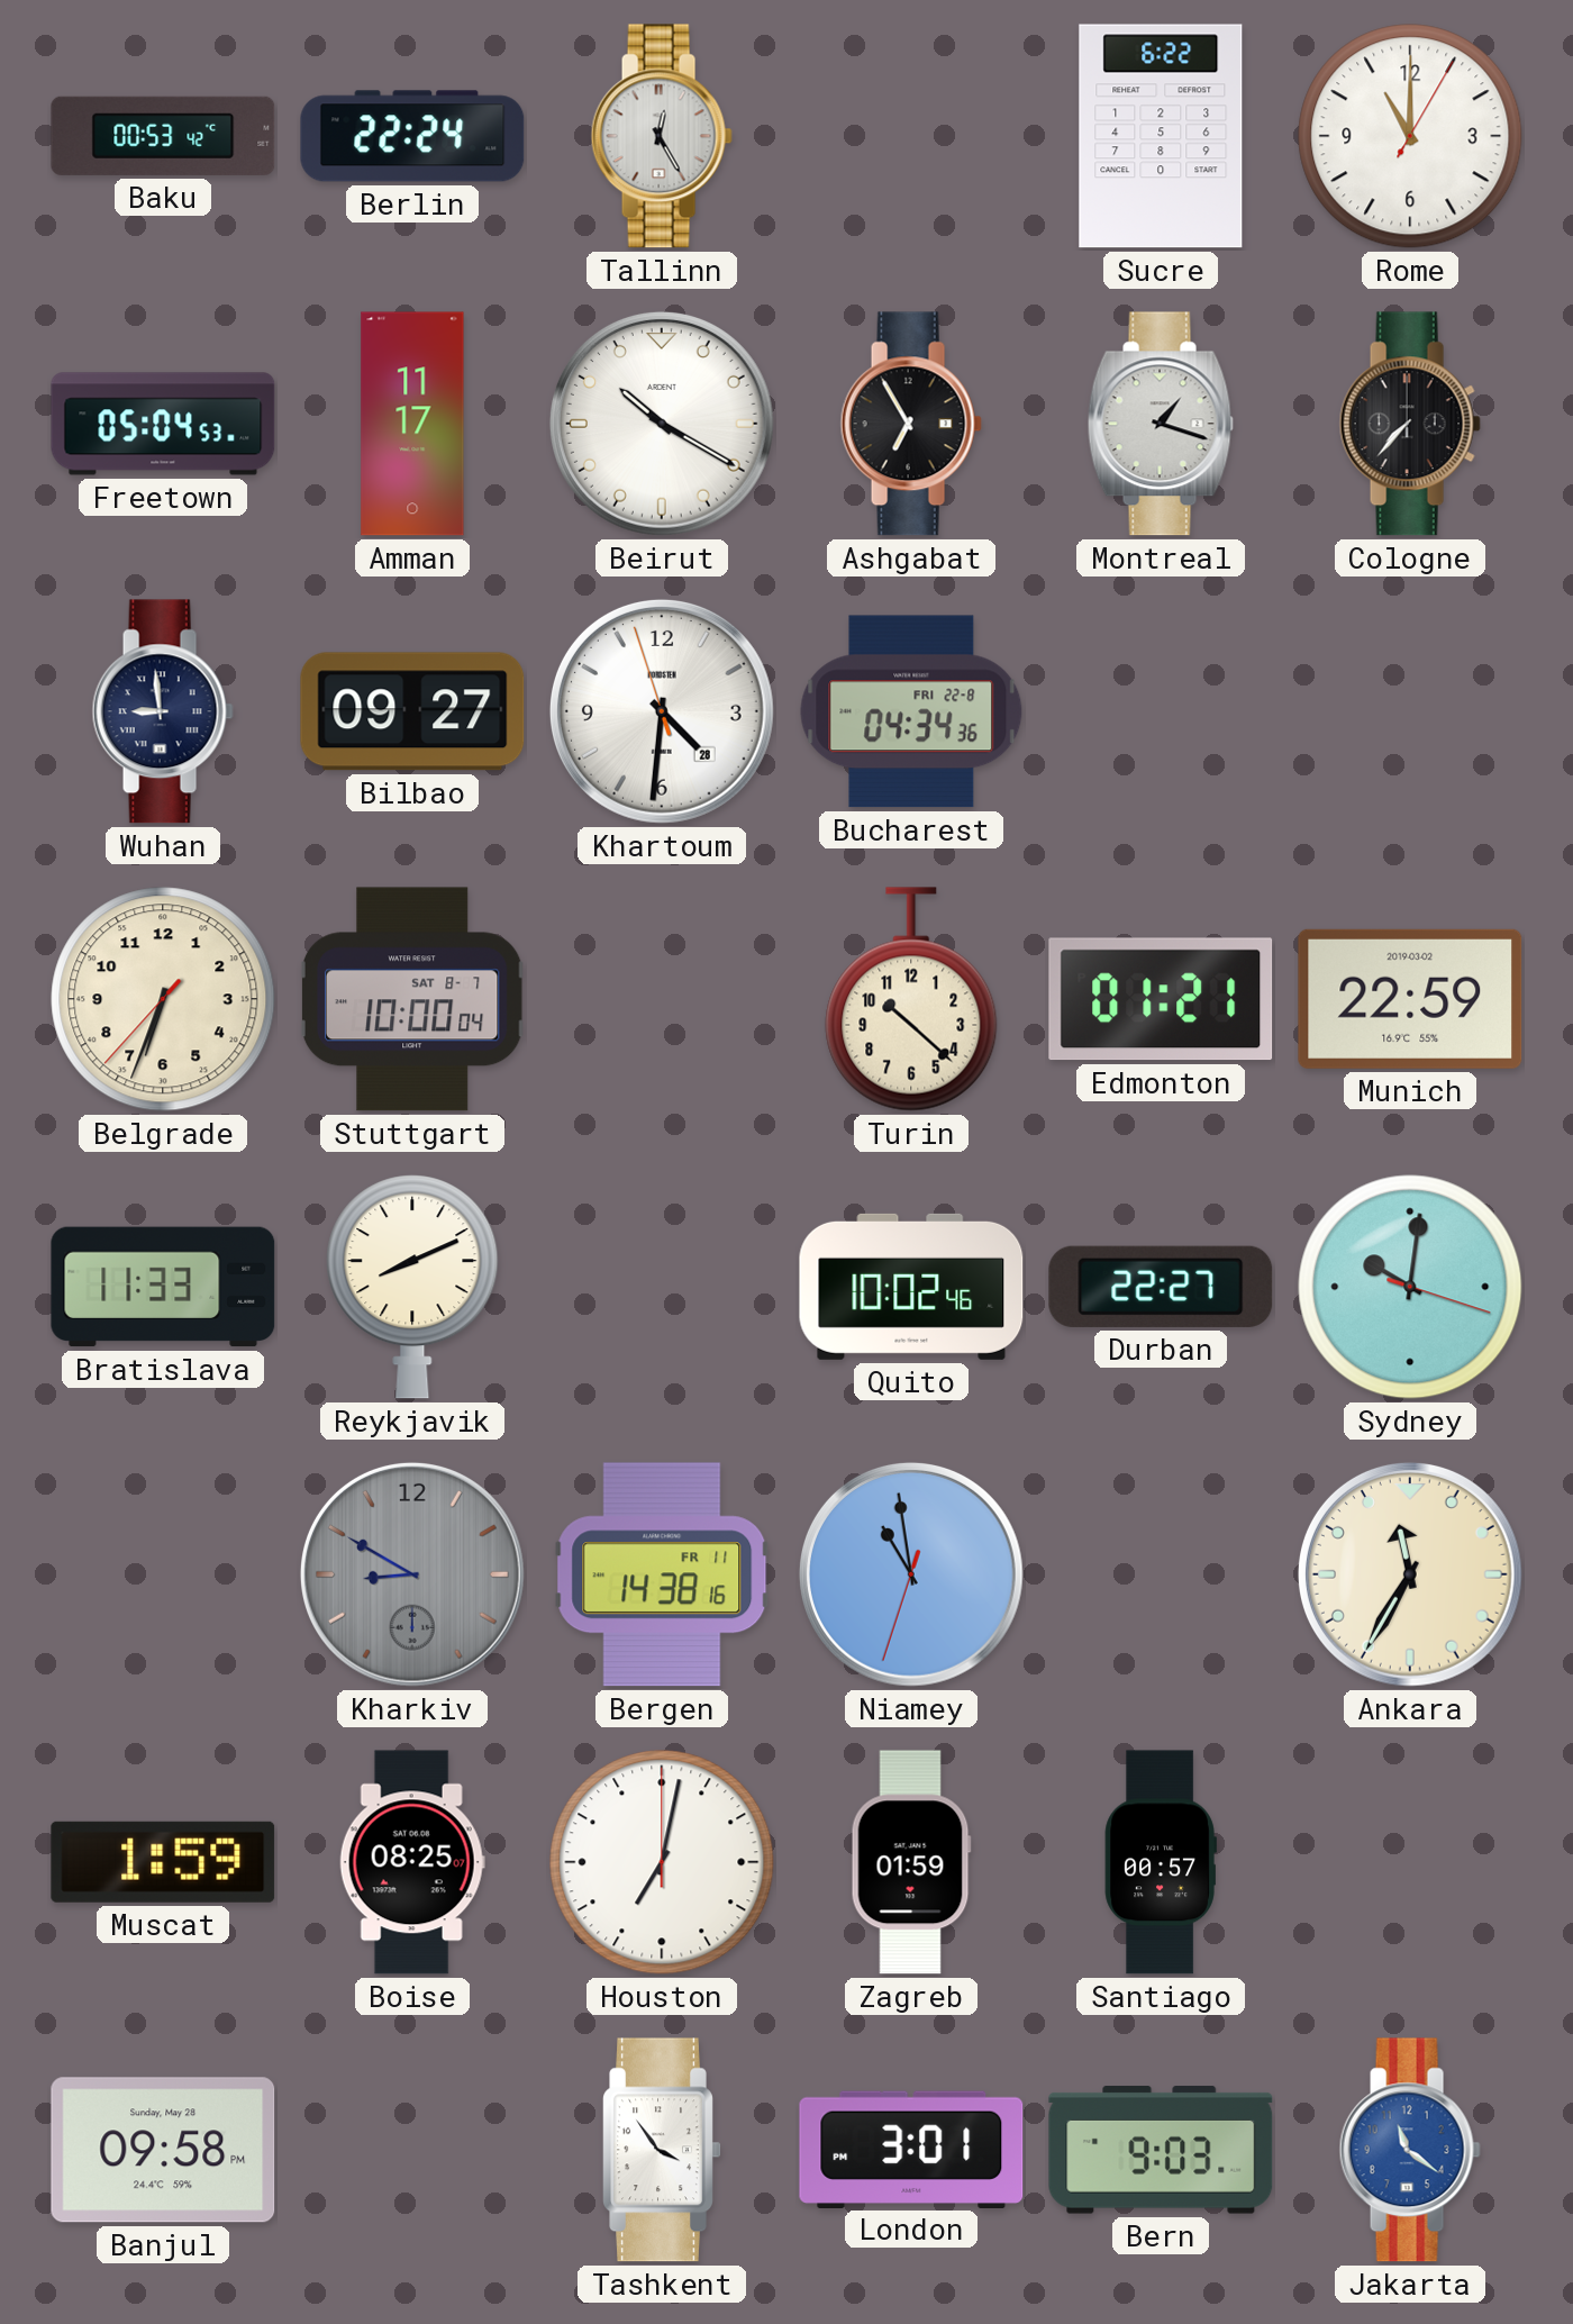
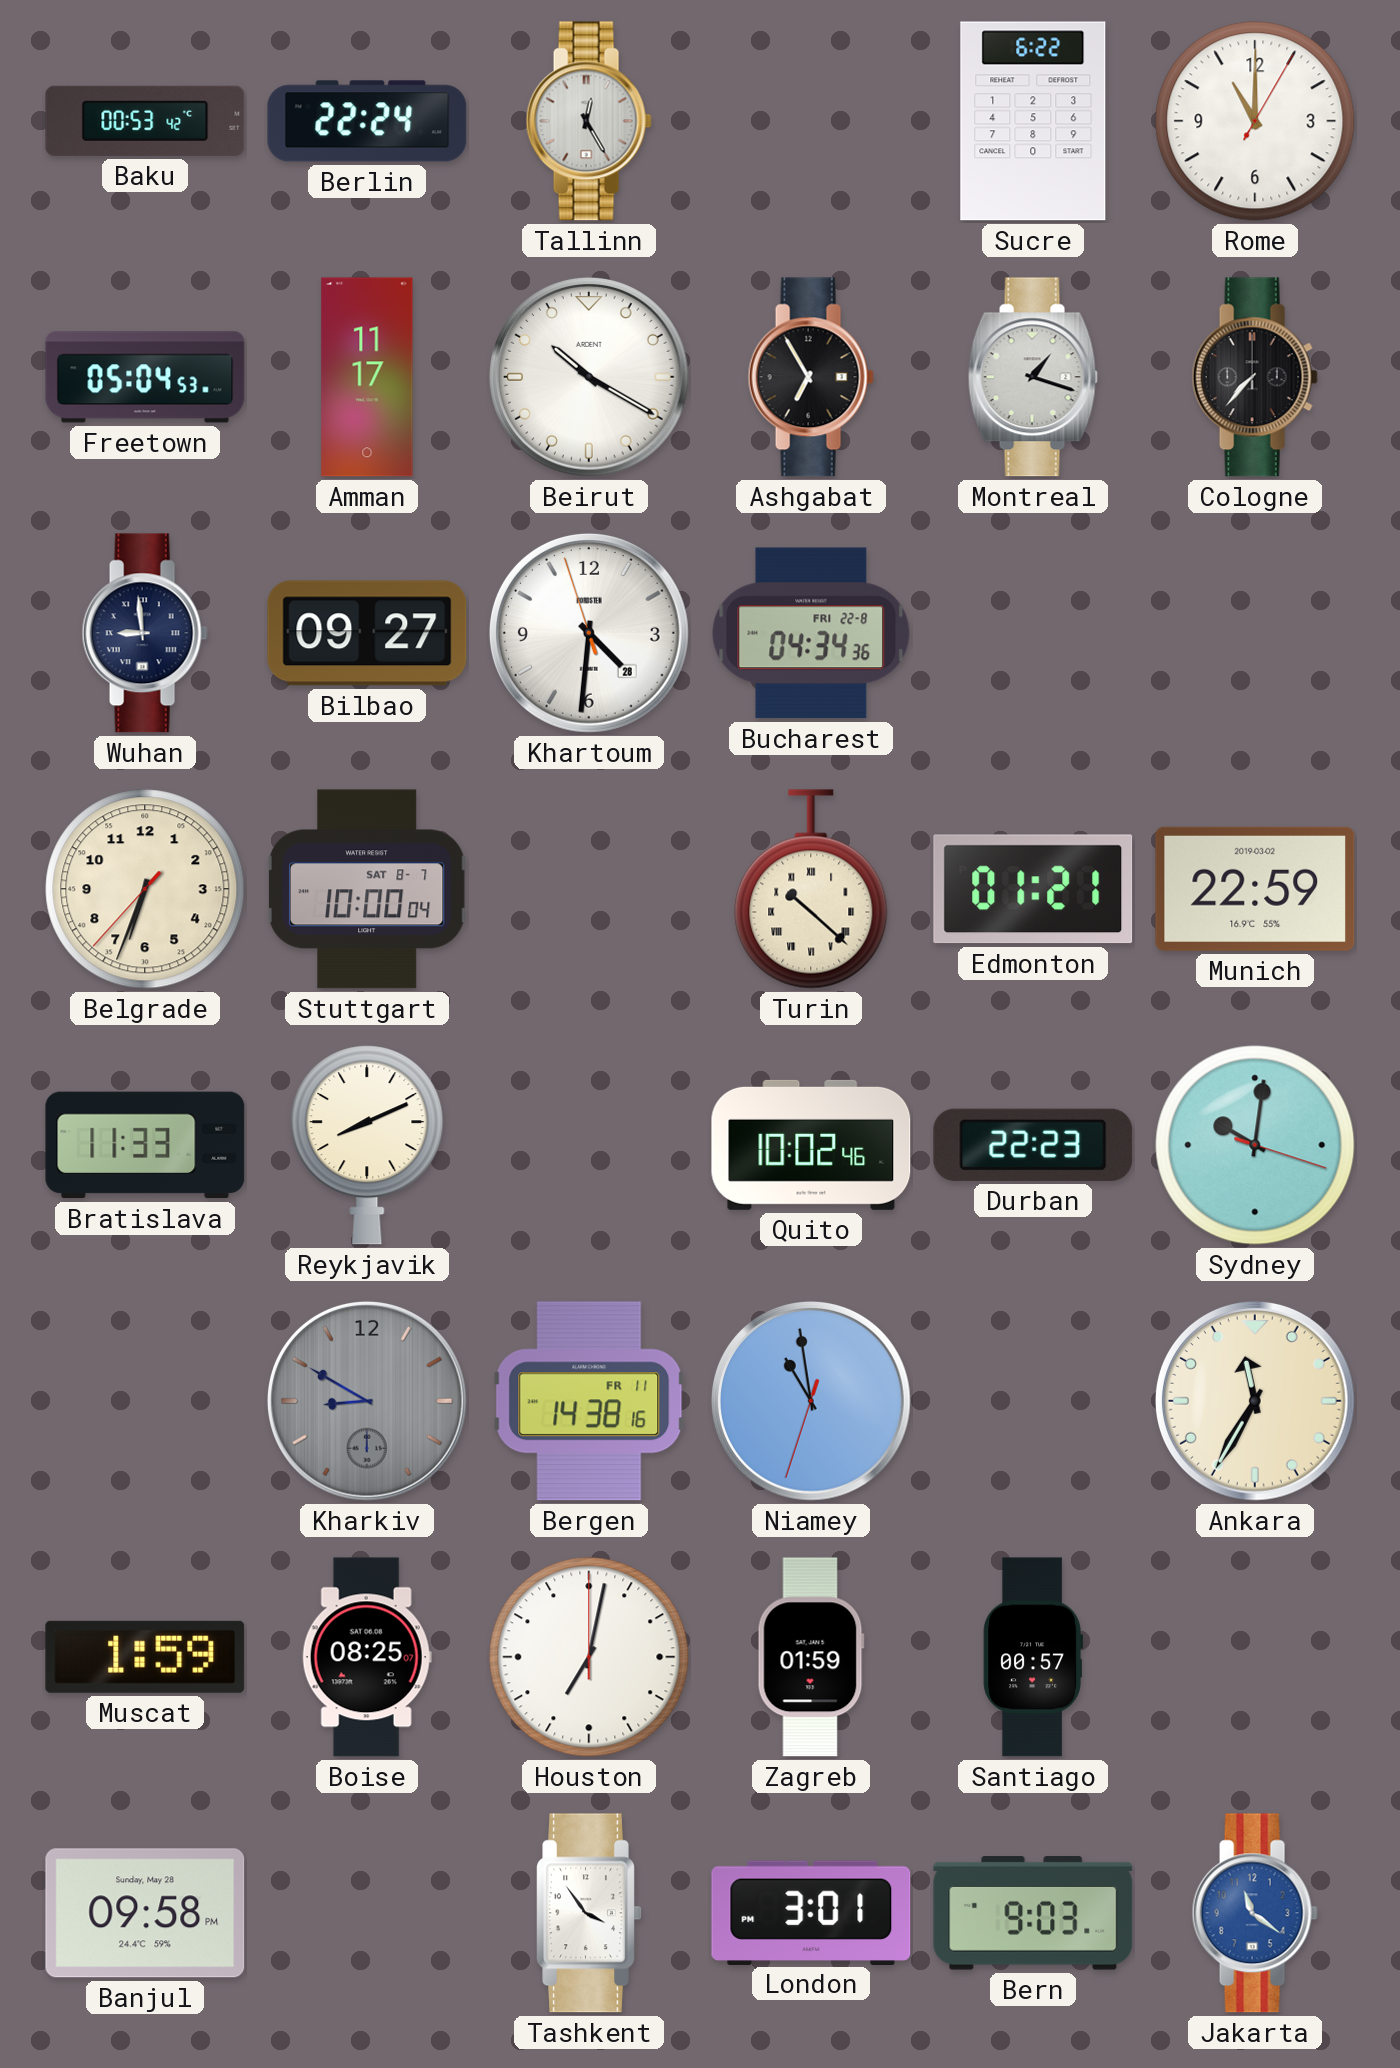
Turin numerals: Arabic -> Roman (811, 889)
Durban: 22:27 -> 22:23 (1033, 1145)
